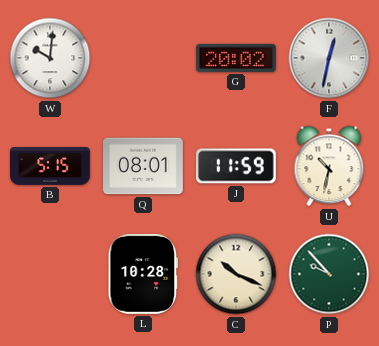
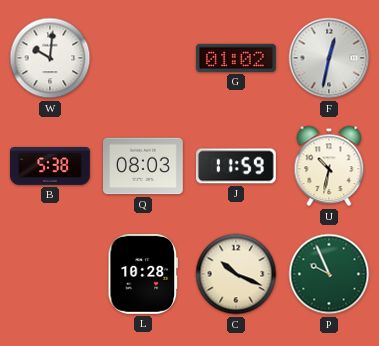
G: 20:02 -> 01:02 (237, 58)
B: 5:15 -> 5:38 (50, 167)
Q: 08:01 -> 08:03 (144, 166)
P: 9:53 -> 9:56 (329, 274)
